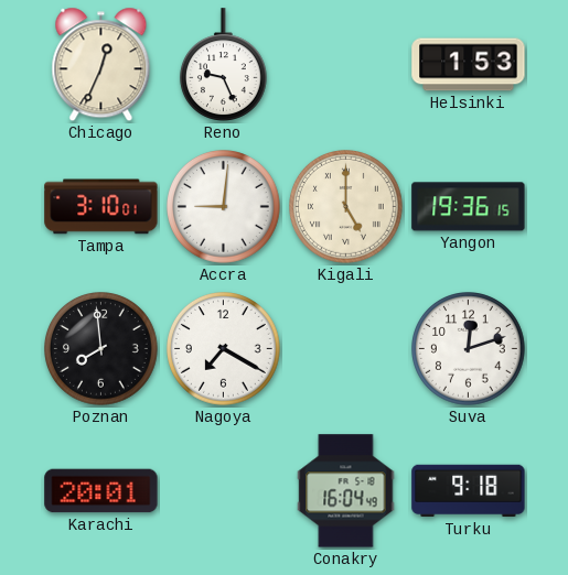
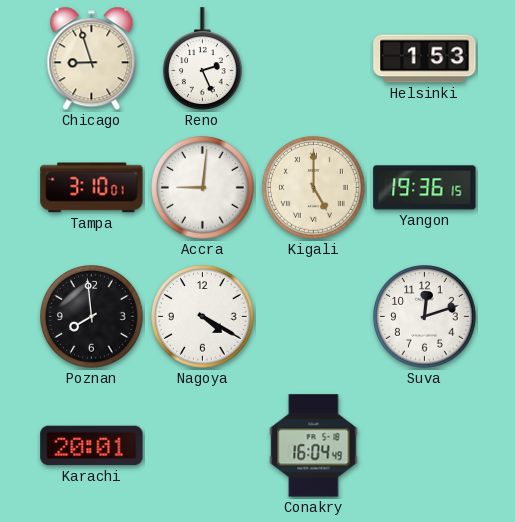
Chicago: 12:34 -> 8:57 (92, 59)
Reno: 9:26 -> 2:26 (202, 59)
Nagoya: 7:20 -> 4:20 (203, 317)
Turku: 9:18 -> none (469, 491)
